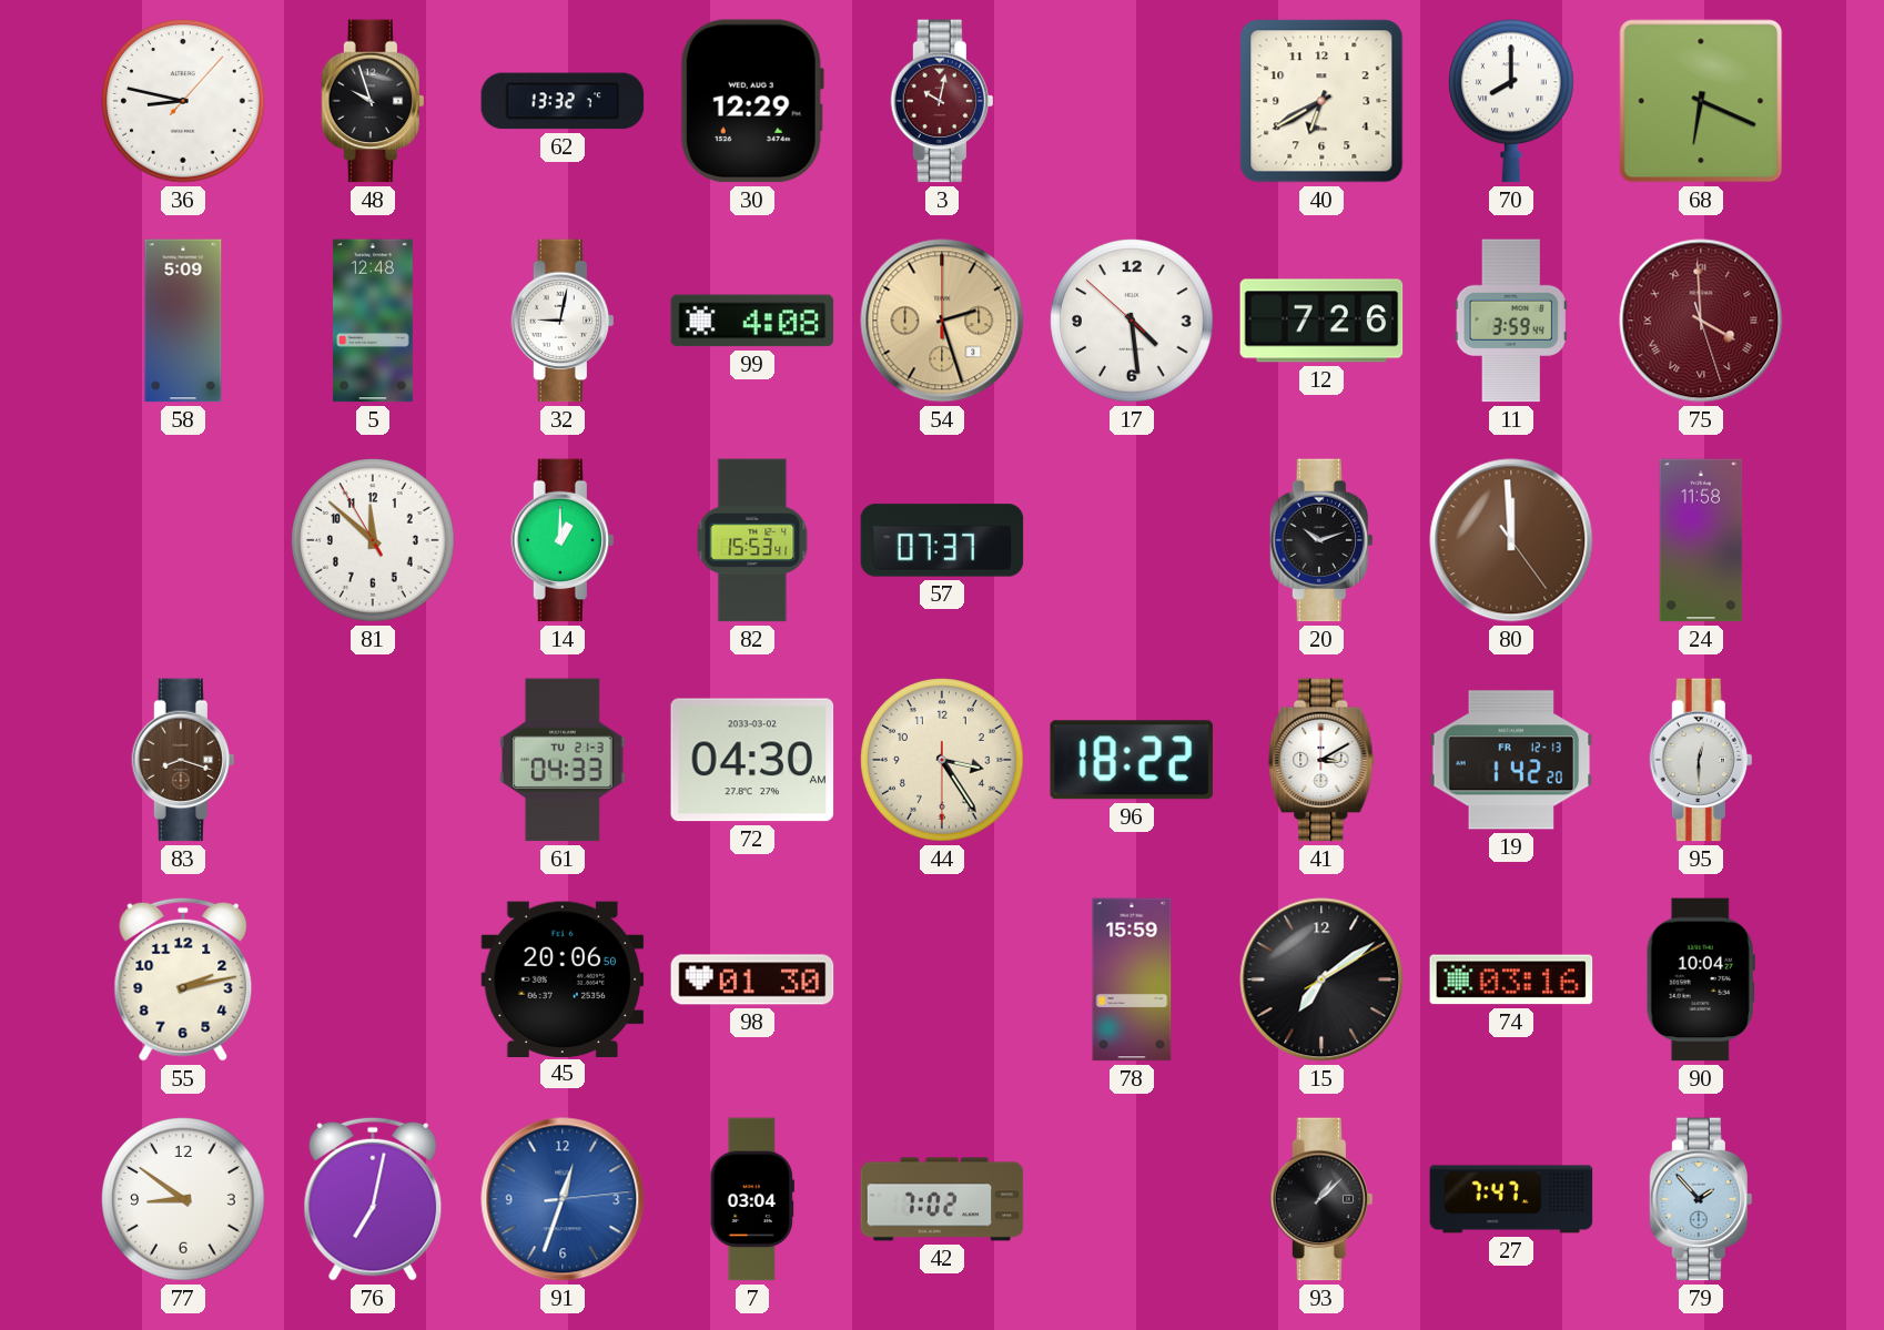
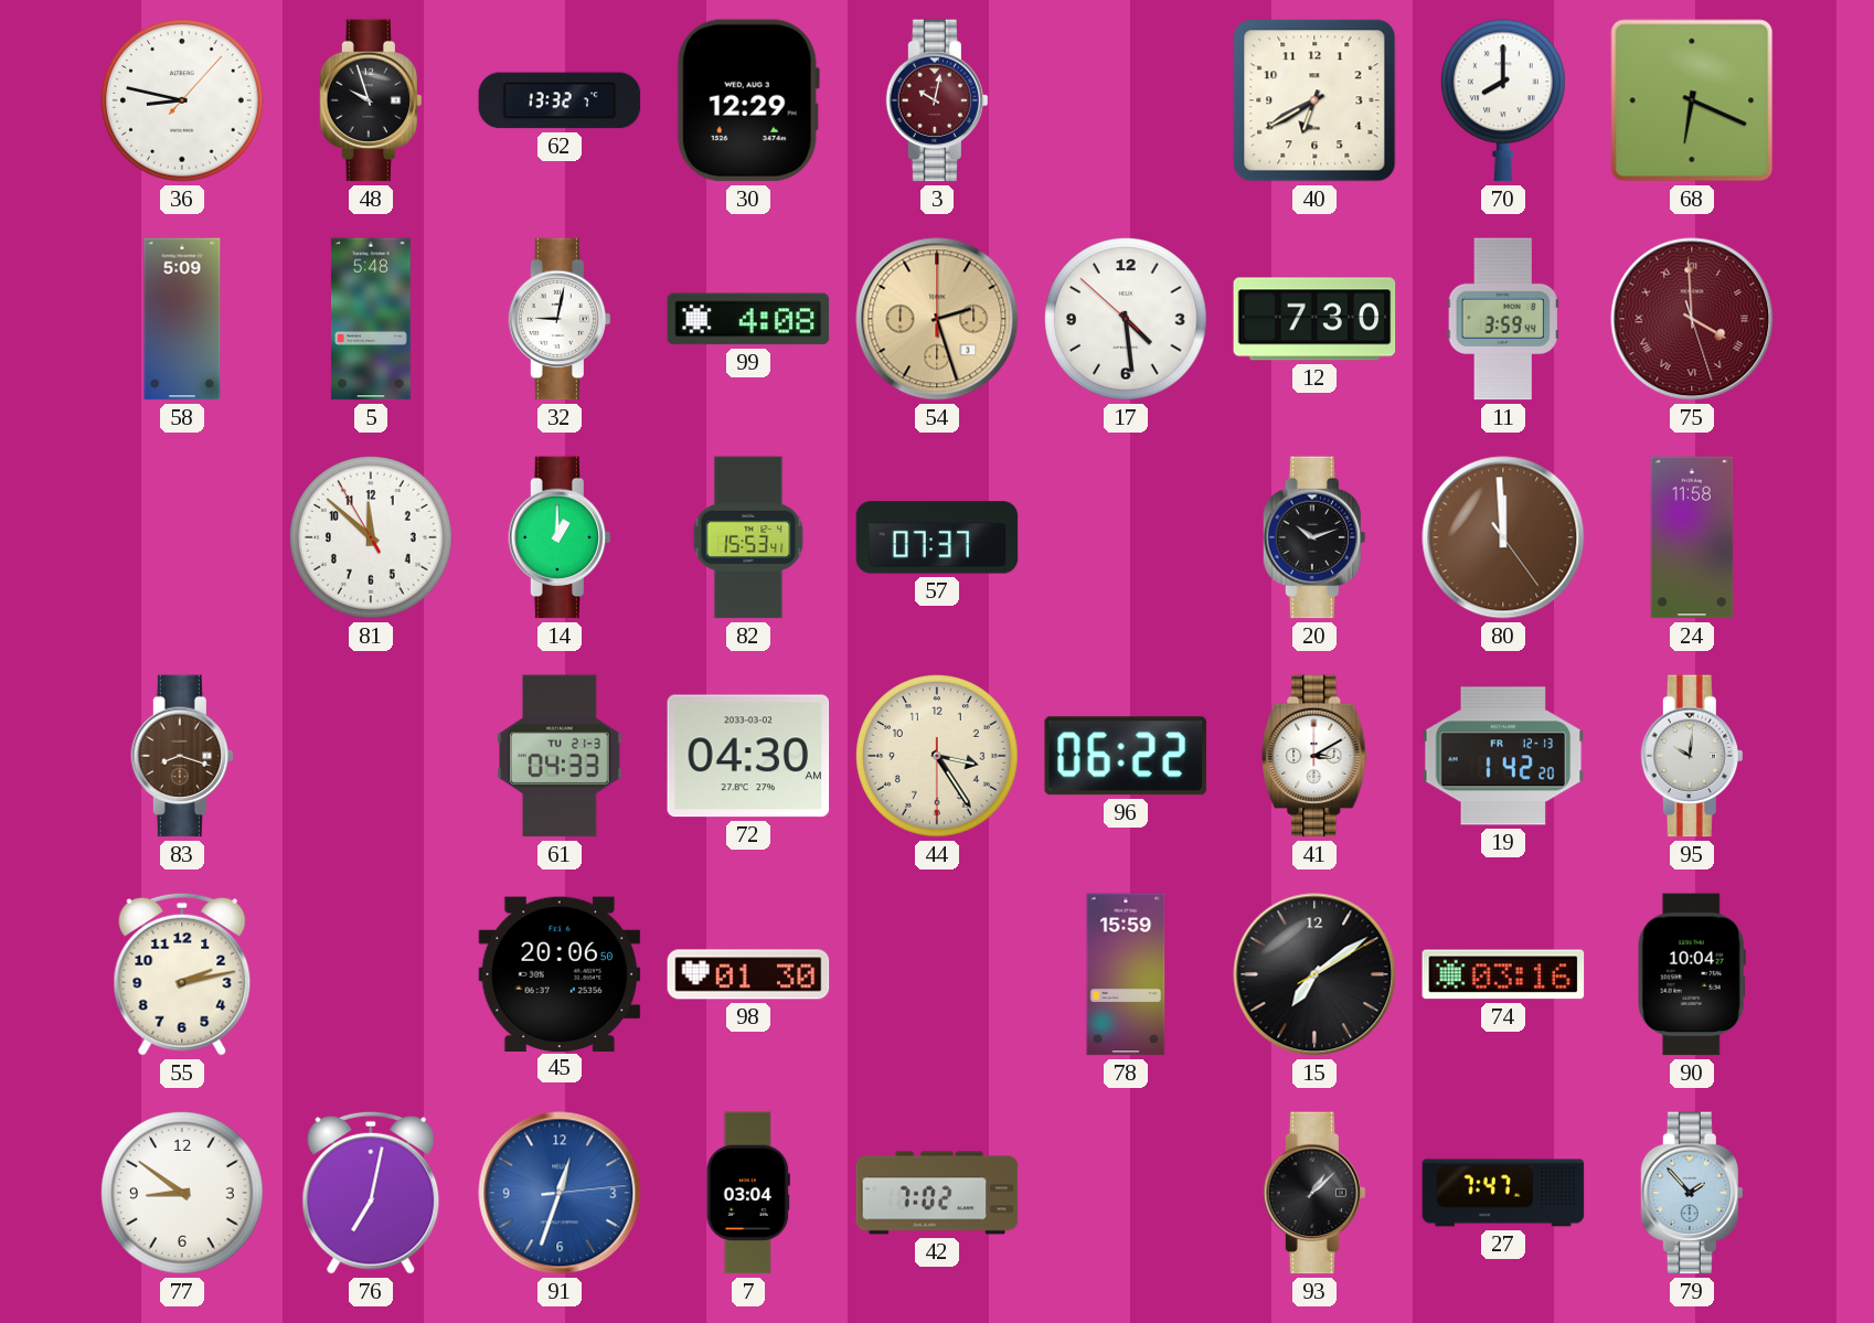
5: 12:48 -> 5:48 (371, 319)
12: 7:26 -> 7:30 (1314, 319)
96: 18:22 -> 06:22 (1125, 756)
95: 12:30 -> 10:01 (1692, 756)
